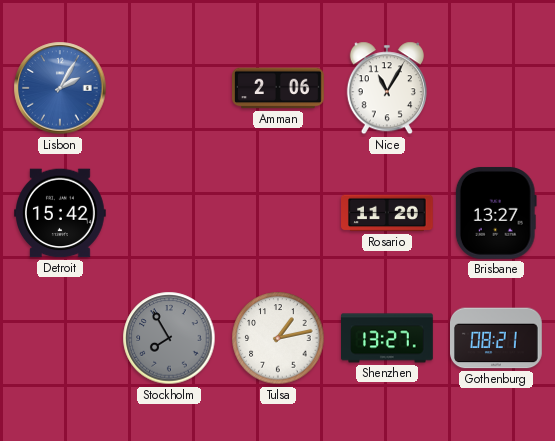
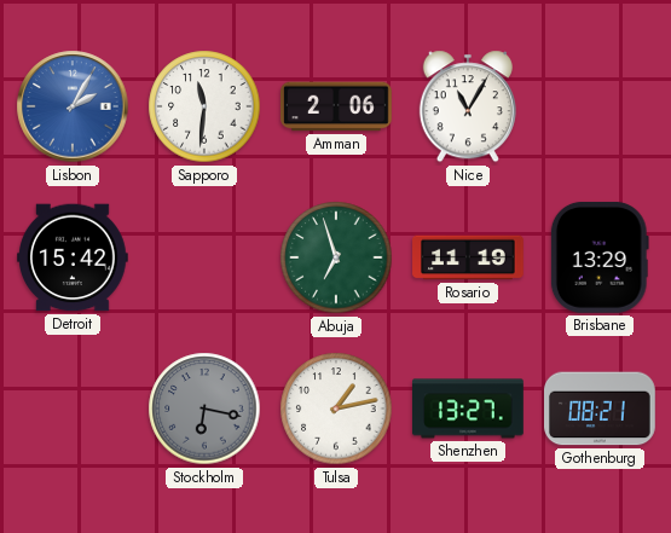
Sapporo: none -> 11:31 (204, 106)
Abuja: none -> 6:57 (336, 257)
Rosario: 11:20 -> 11:19 (468, 257)
Brisbane: 13:27 -> 13:29 (600, 257)
Stockholm: 7:55 -> 6:17 (204, 409)
